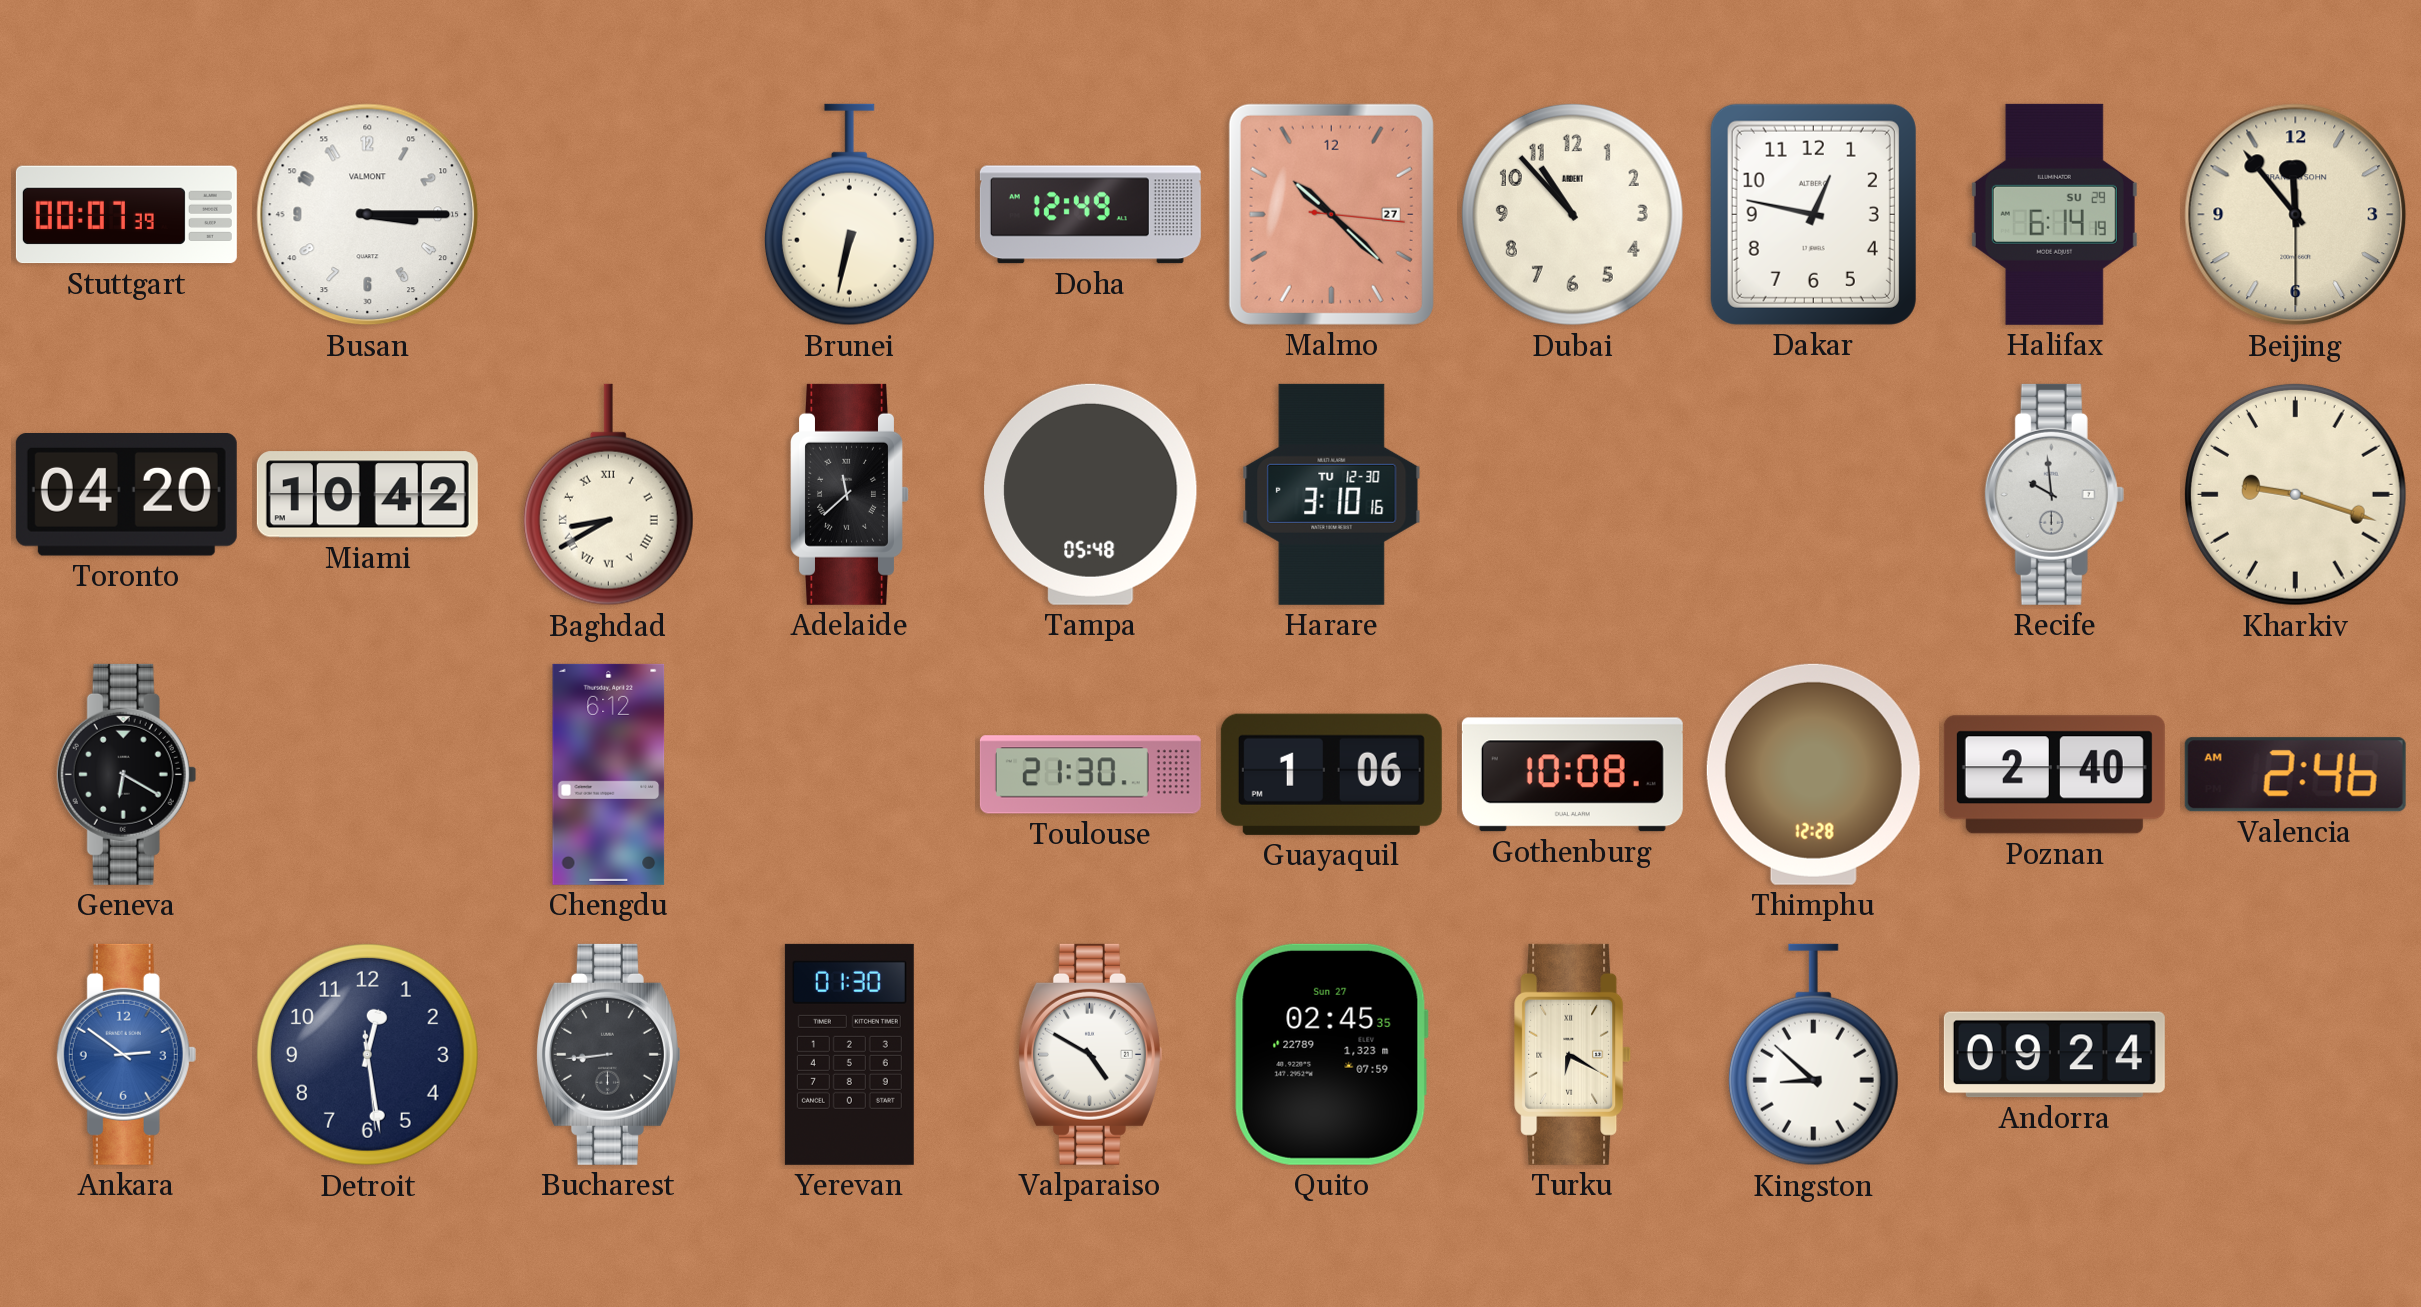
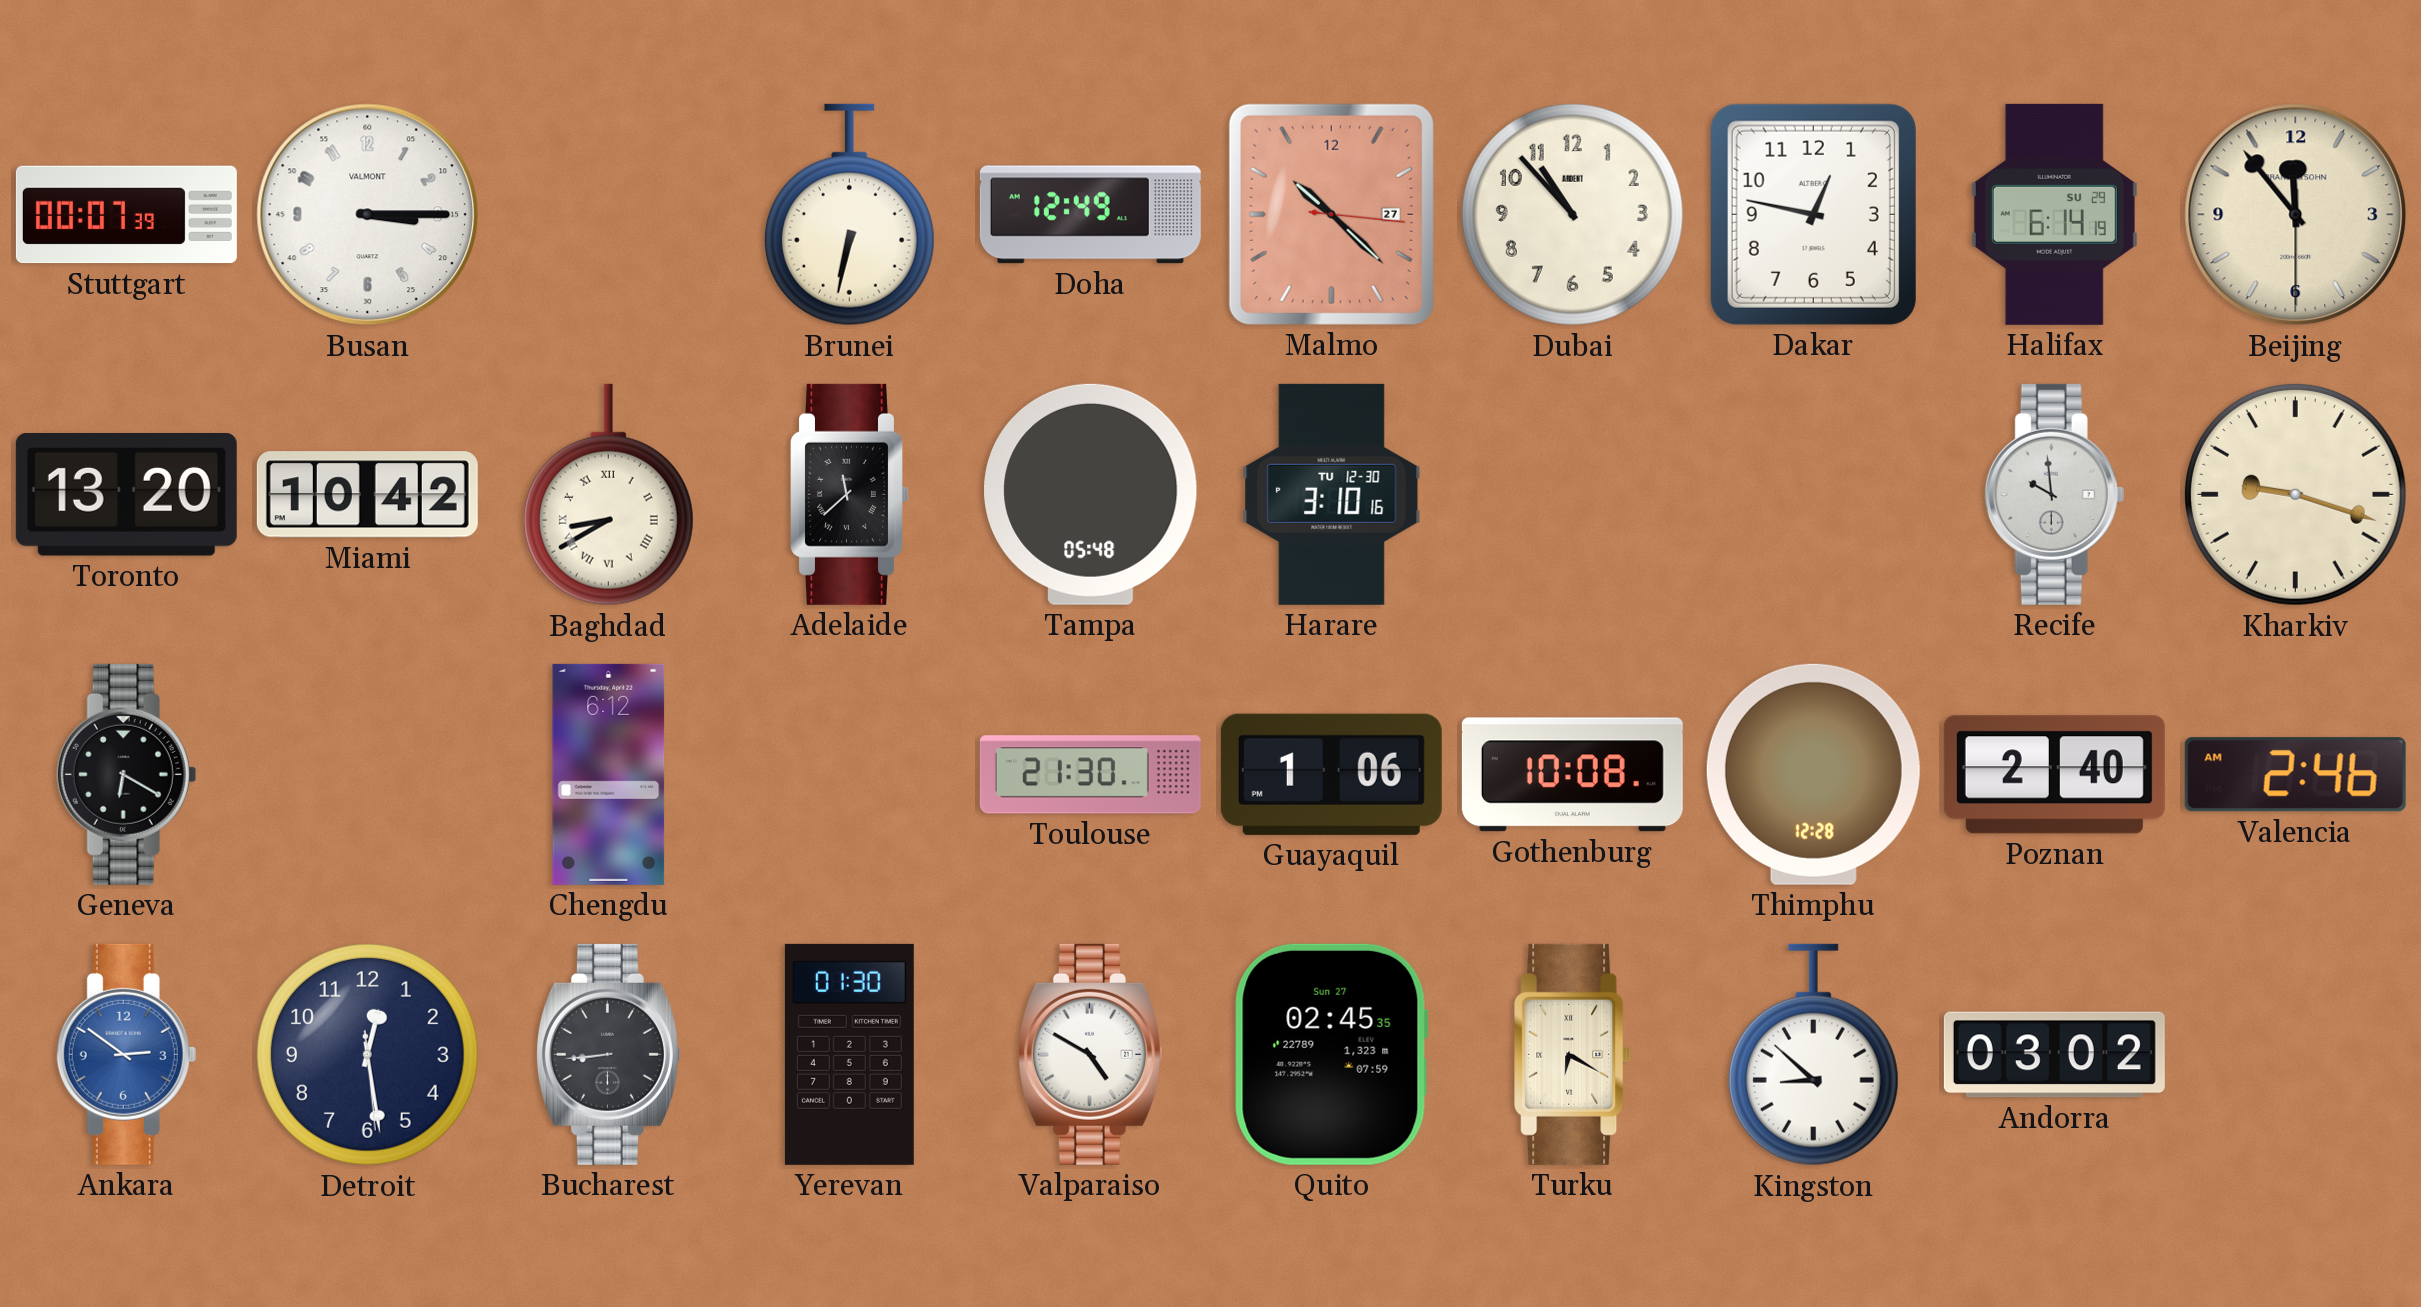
Toronto: 04:20 -> 13:20 (126, 495)
Andorra: 09:24 -> 03:02 (2054, 1055)
